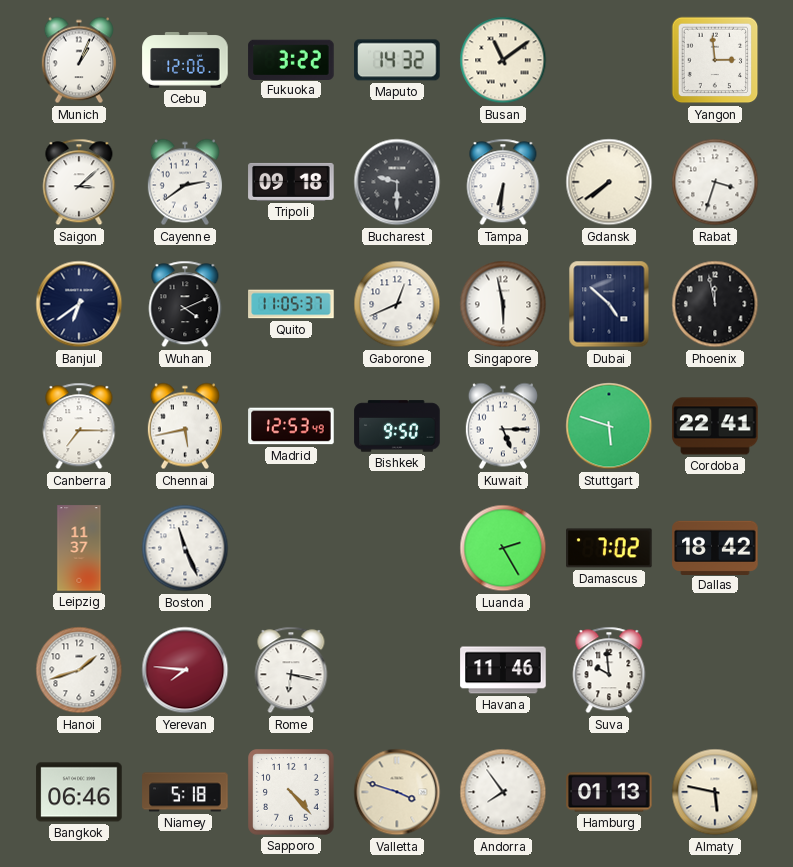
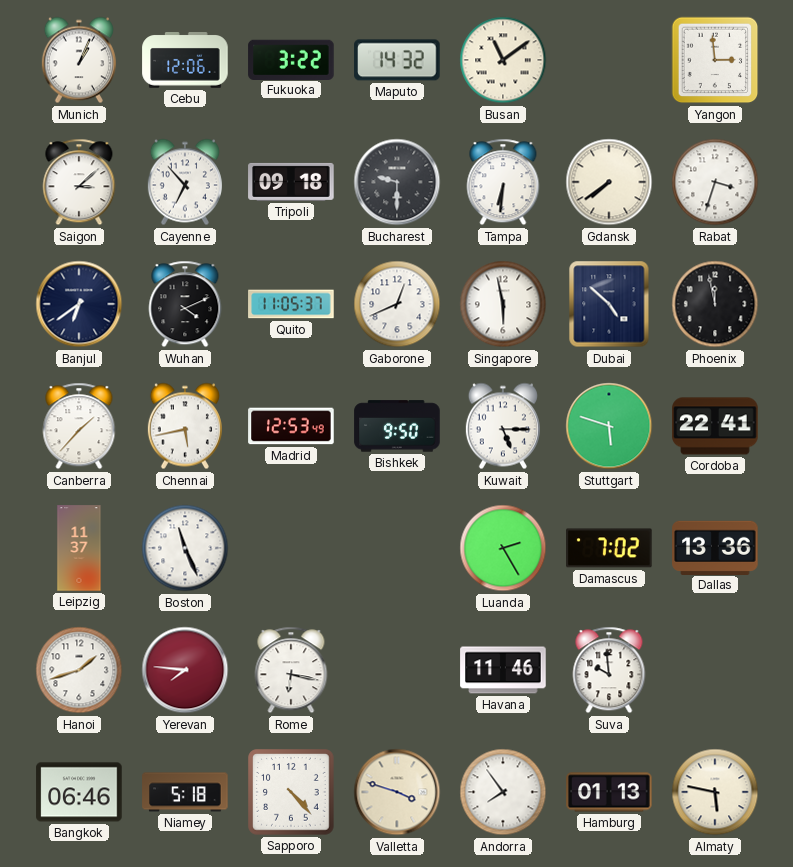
Cayenne: 2:39 -> 6:53 (185, 182)
Canberra: 7:15 -> 1:37 (79, 426)
Dallas: 18:42 -> 13:36 (715, 547)
